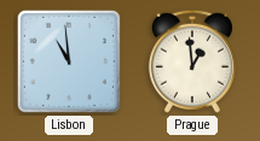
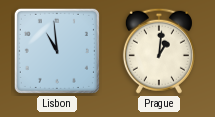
Prague: 12:59 -> 1:01 (159, 51)
